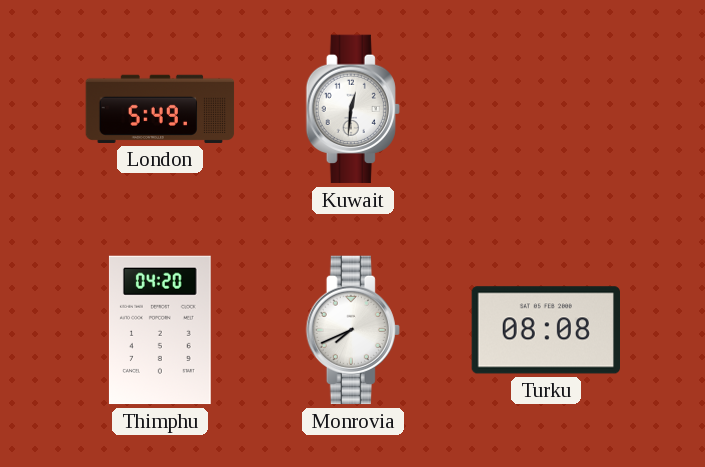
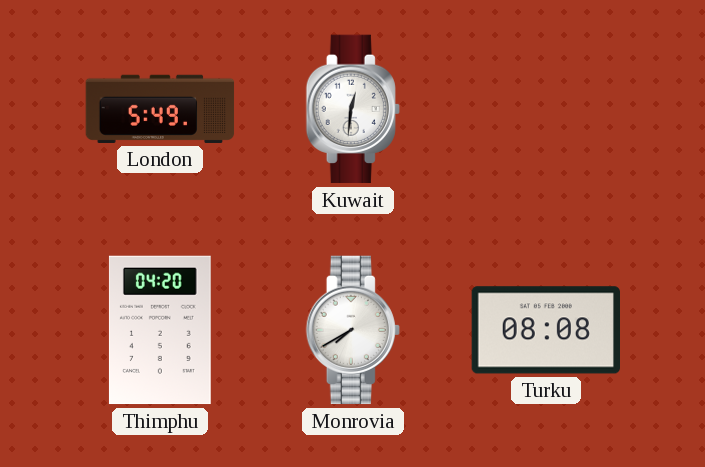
Monrovia: 7:41 -> 7:40 (353, 330)
